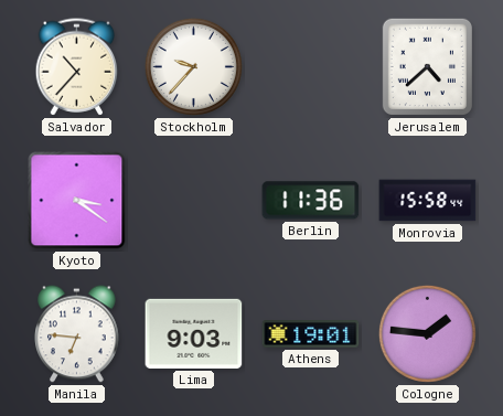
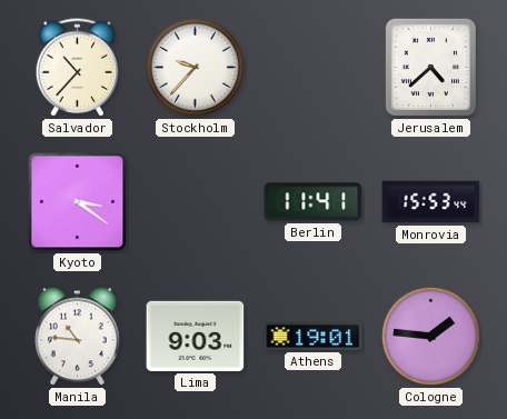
Berlin: 11:36 -> 11:41 (314, 202)
Monrovia: 15:58 -> 15:53 (431, 202)
Manila: 6:46 -> 10:46 (78, 337)
